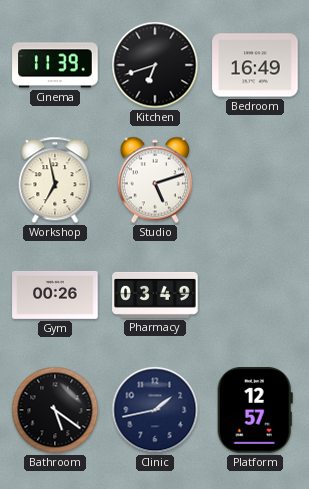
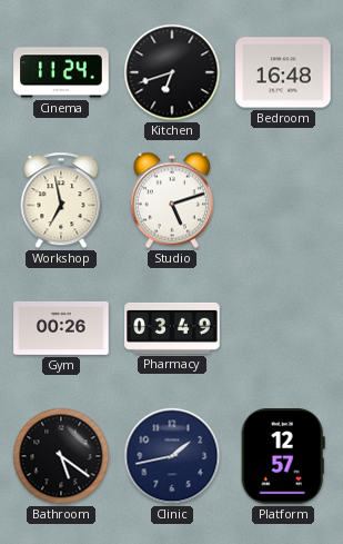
Cinema: 11:39 -> 11:24 (61, 72)
Bedroom: 16:49 -> 16:48 (283, 72)
